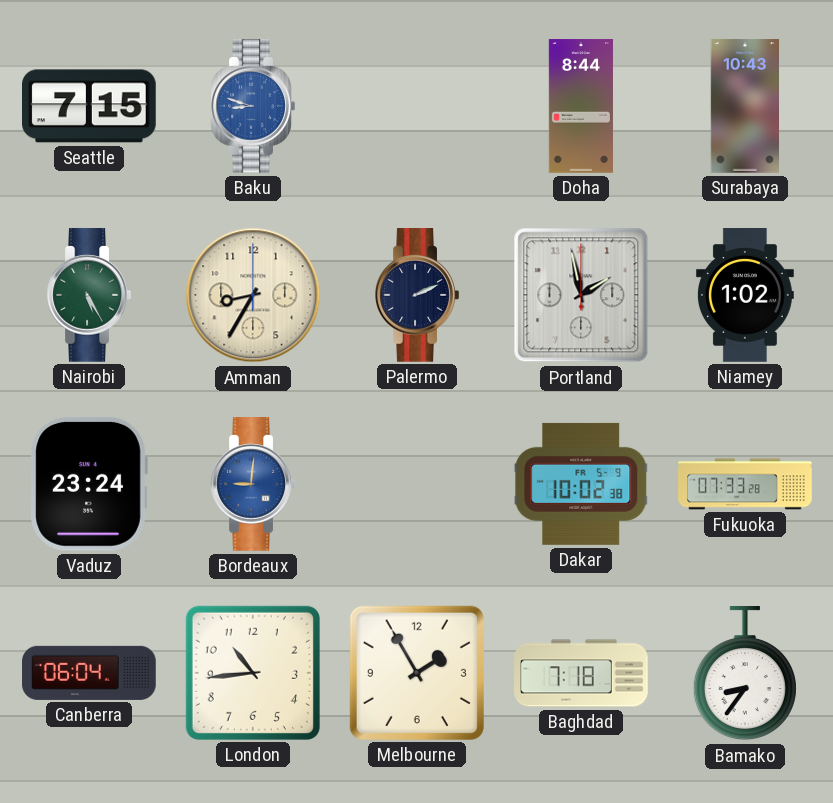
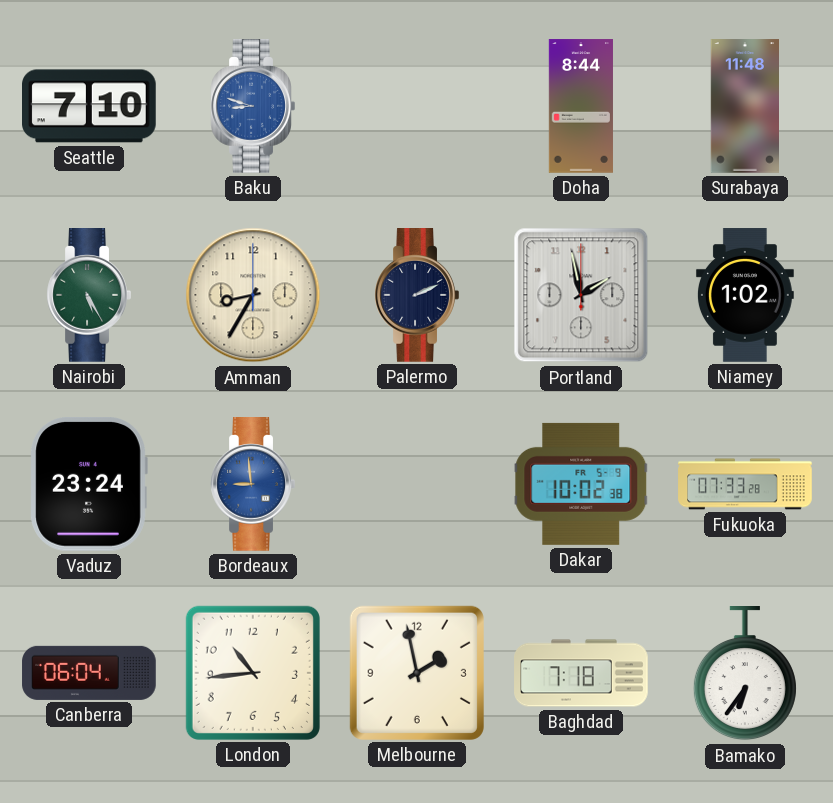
Seattle: 7:15 -> 7:10 (90, 106)
Surabaya: 10:43 -> 11:48 (744, 106)
Bordeaux: 9:01 -> 8:59 (253, 485)
Melbourne: 1:55 -> 1:58 (417, 673)
Bamako: 8:36 -> 6:36 (745, 674)
